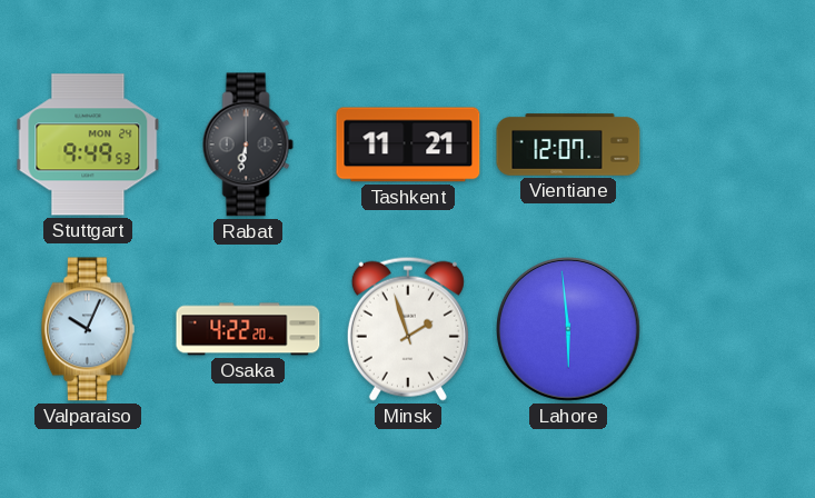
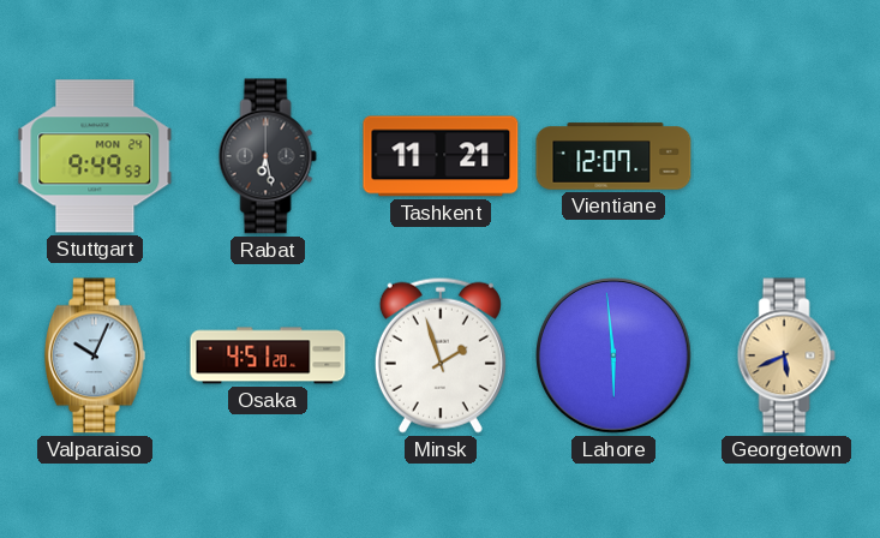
Rabat: 6:32 -> 6:28 (268, 156)
Osaka: 4:22 -> 4:51 (268, 355)
Georgetown: none -> 5:41 (786, 355)
